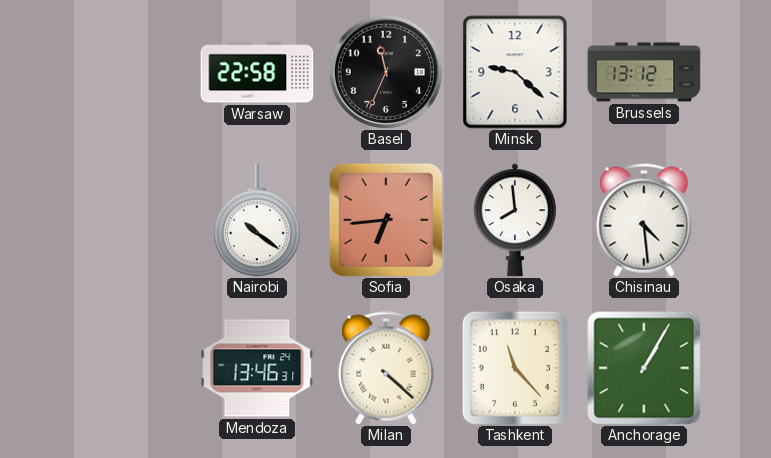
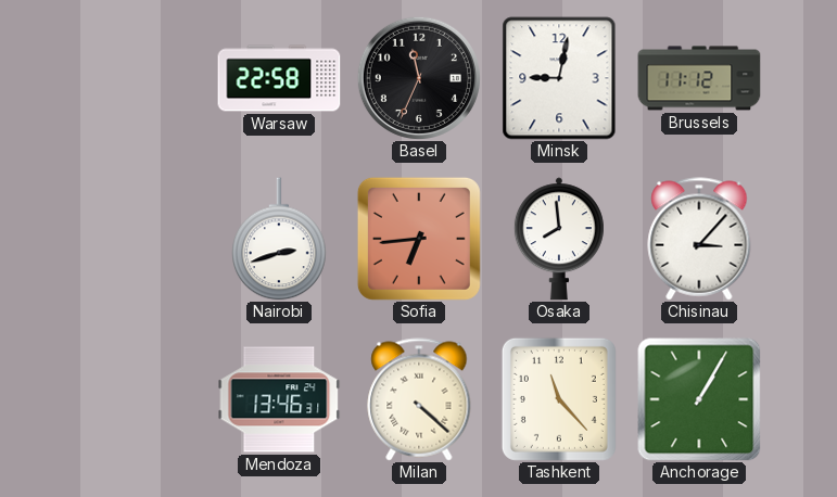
Minsk: 9:22 -> 9:02 (559, 78)
Brussels: 13:12 -> 11:12 (699, 78)
Nairobi: 10:21 -> 2:42 (279, 239)
Chisinau: 4:29 -> 3:07 (699, 239)
